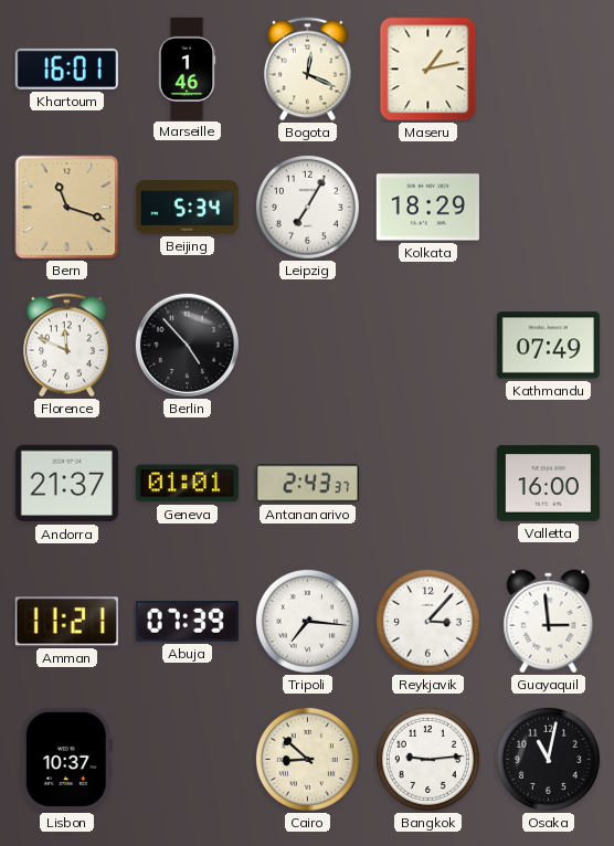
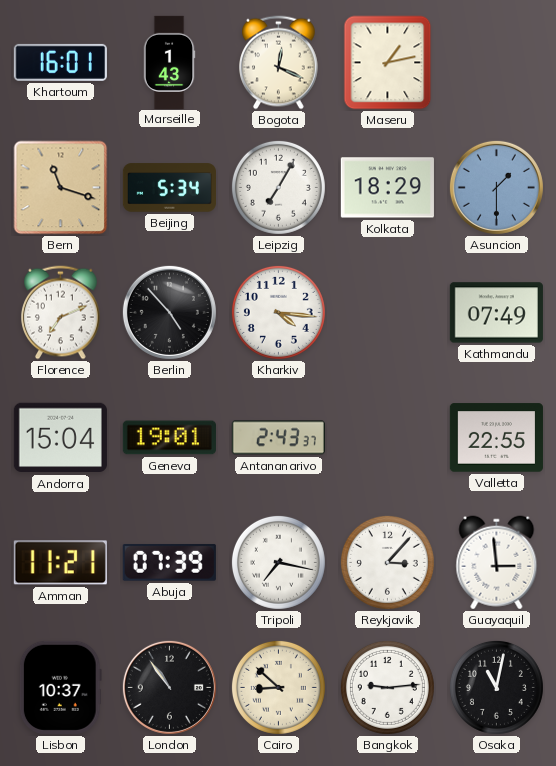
Marseille: 1:46 -> 1:43 (169, 62)
Asuncion: none -> 1:30 (496, 187)
Florence: 11:49 -> 7:11 (61, 313)
Kharkiv: none -> 4:16 (278, 312)
Andorra: 21:37 -> 15:04 (60, 438)
Geneva: 01:01 -> 19:01 (169, 438)
Valletta: 16:00 -> 22:55 (496, 438)
Tripoli: 7:16 -> 7:17 (278, 562)
London: none -> 10:54 (169, 687)
